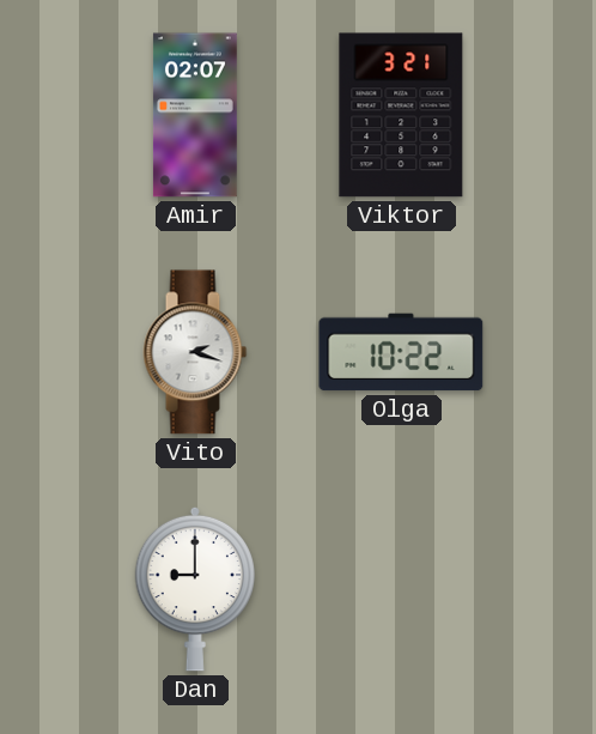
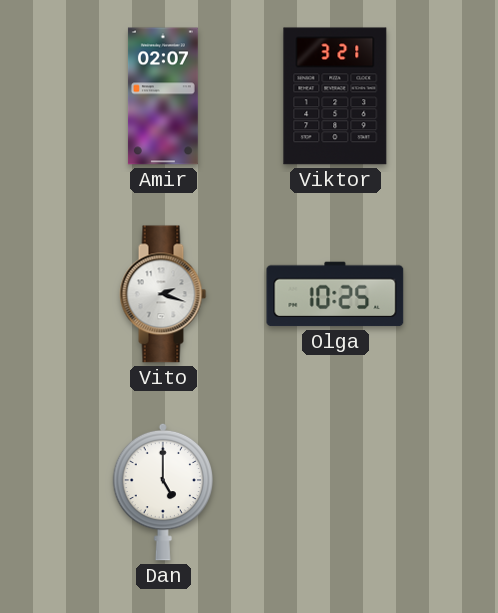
Olga: 10:22 -> 10:25 (335, 294)
Dan: 9:00 -> 5:00 (162, 492)
